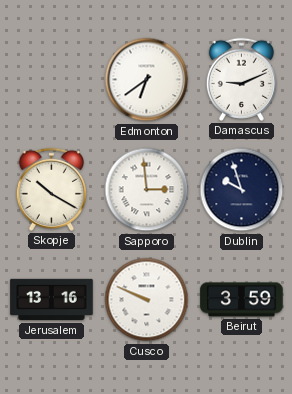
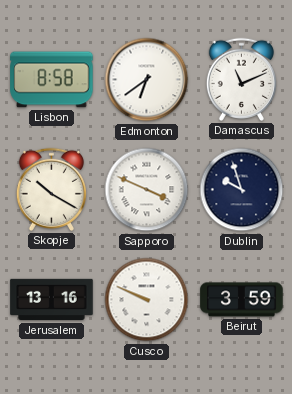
Lisbon: none -> 8:58 (52, 80)
Damascus: 9:11 -> 11:11 (241, 79)
Sapporo: 2:59 -> 3:49 (147, 190)
